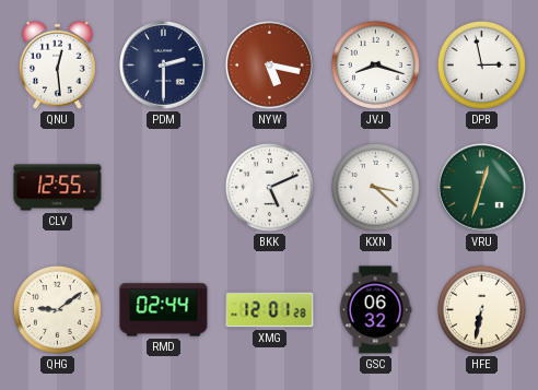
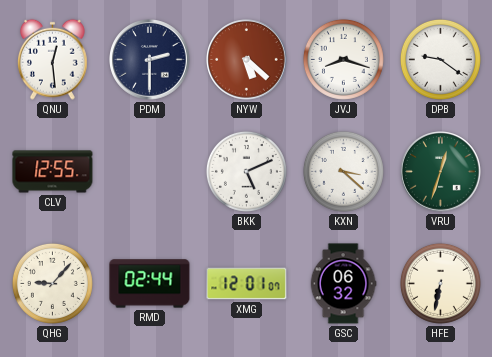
NYW: 5:17 -> 5:22 (247, 60)
DPB: 2:58 -> 9:21 (440, 59)
QHG: 9:09 -> 9:07 (52, 283)
XMG: 12:01:28 -> 12:01:07 (247, 284)
